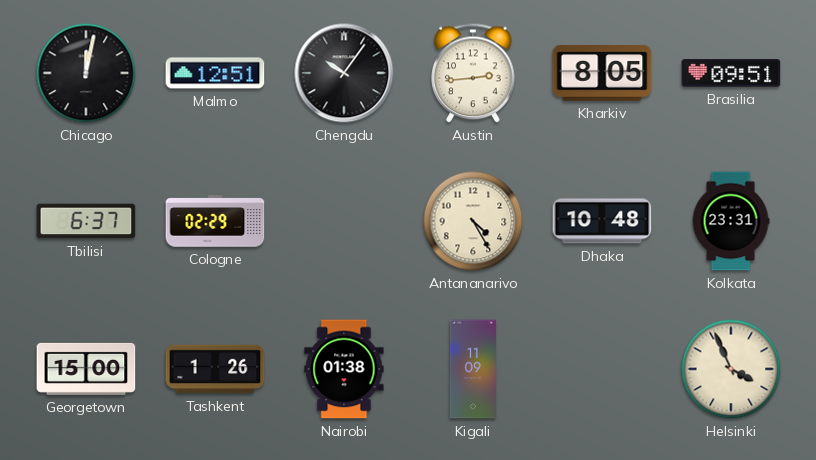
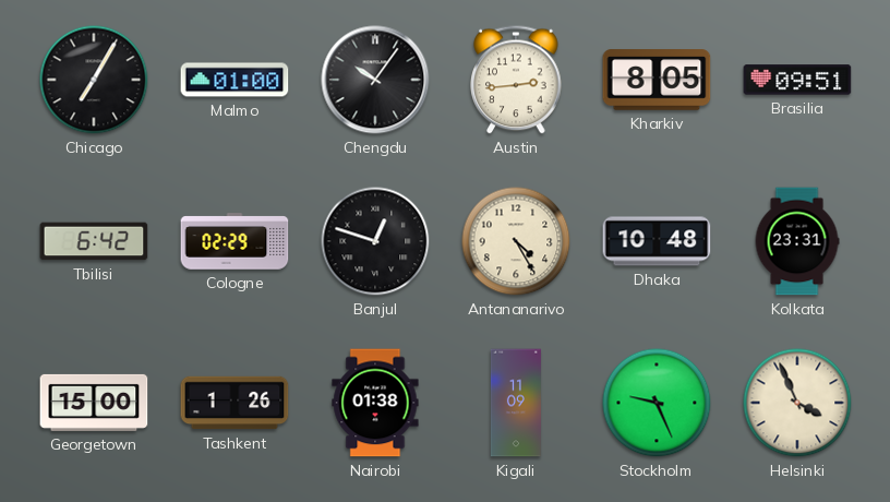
Chicago: 12:02 -> 7:05 (94, 80)
Malmo: 12:51 -> 01:00 (234, 80)
Tbilisi: 6:37 -> 6:42 (94, 241)
Banjul: none -> 12:48 (375, 241)
Stockholm: none -> 9:26 (657, 403)
